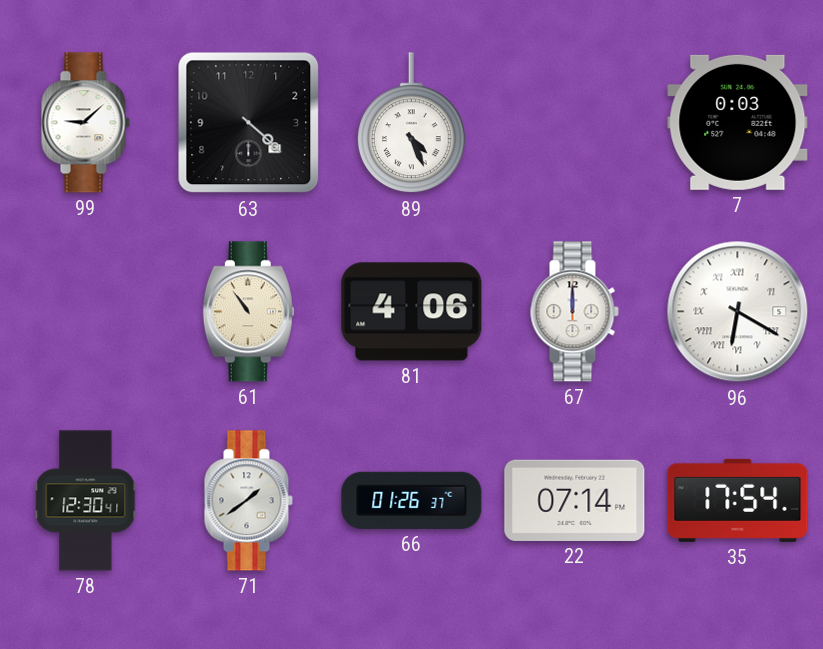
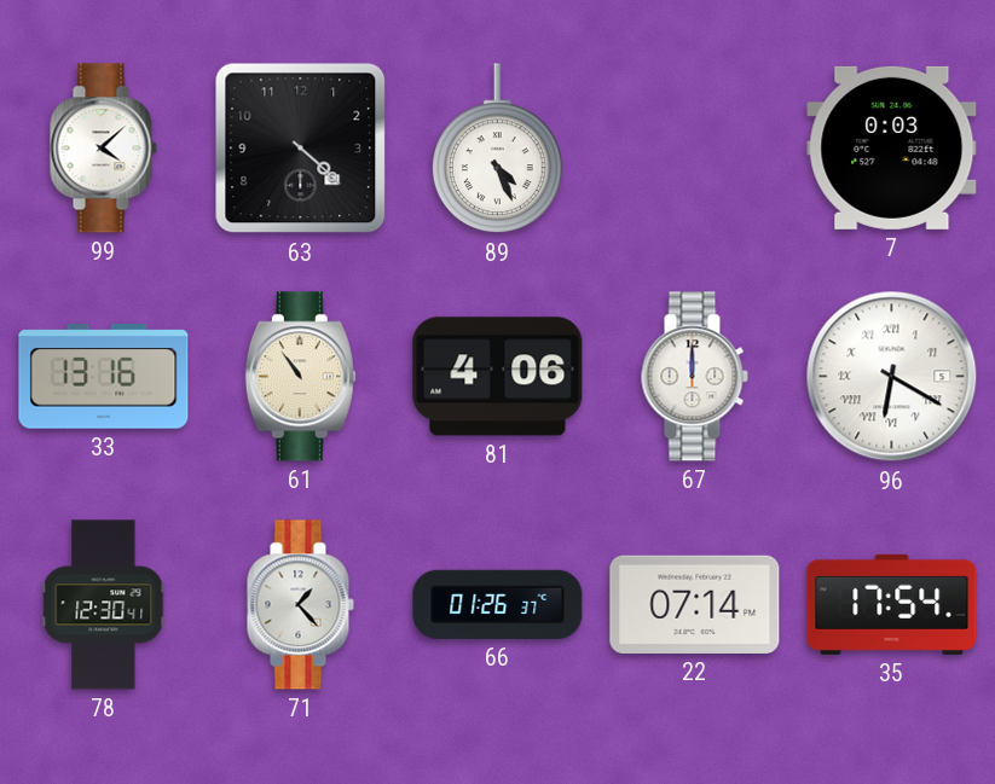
99: 9:08 -> 4:08 (103, 149)
33: none -> 13:16 (104, 377)
71: 1:39 -> 1:23 (300, 605)
